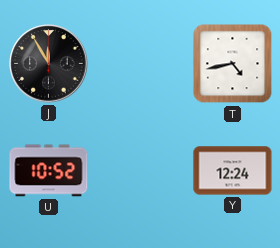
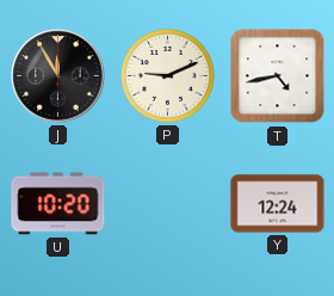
P: none -> 9:11 (167, 75)
U: 10:52 -> 10:20 (58, 204)
